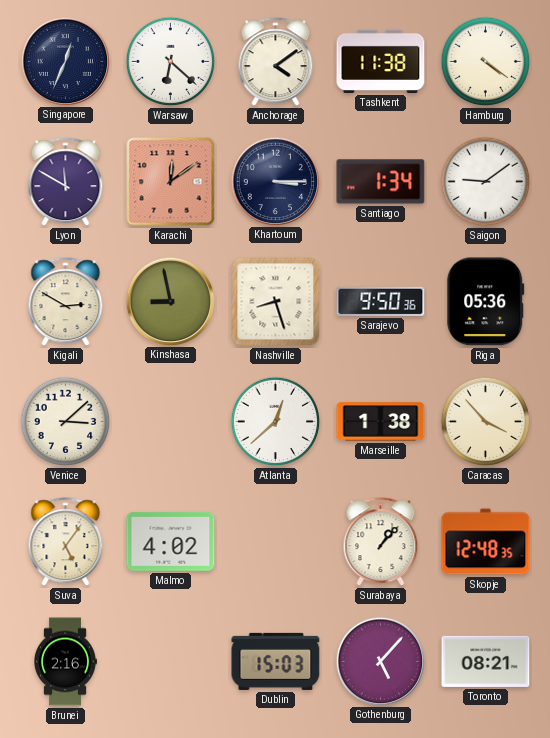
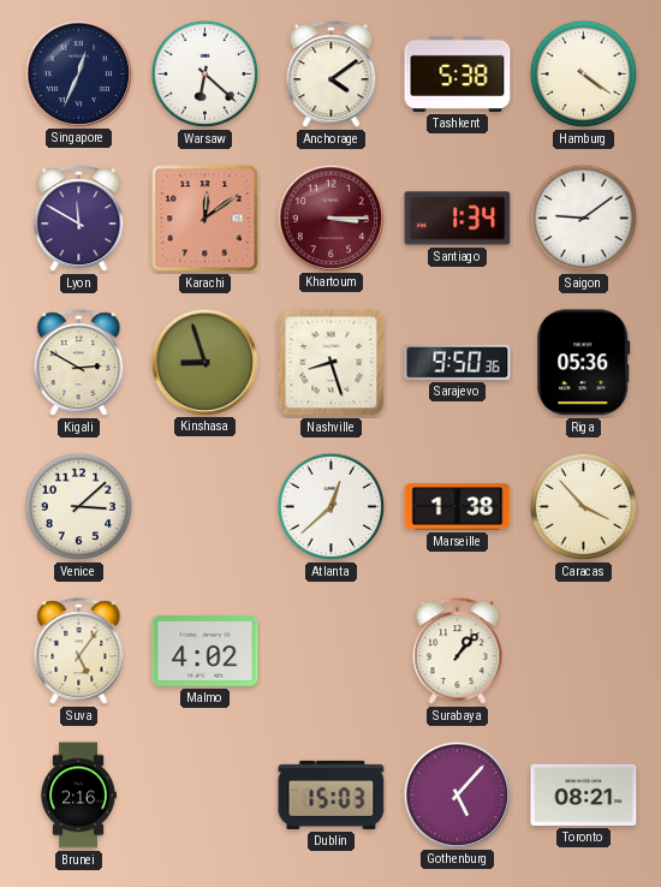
Tashkent: 11:38 -> 5:38 (458, 73)
Khartoum dial: navy -> burgundy (330, 218)
Kinshasa: 8:58 -> 8:57 (204, 362)
Skopje: 12:48 -> none (486, 542)
